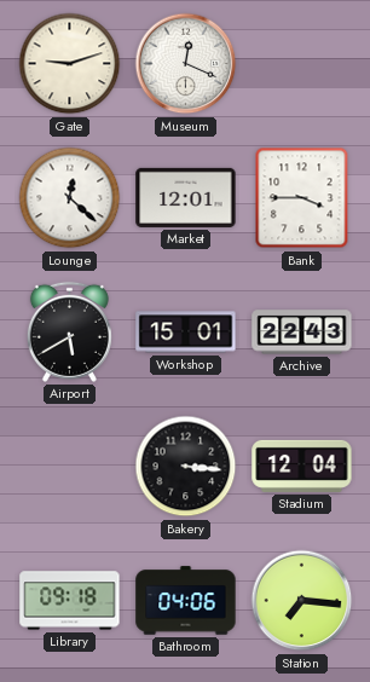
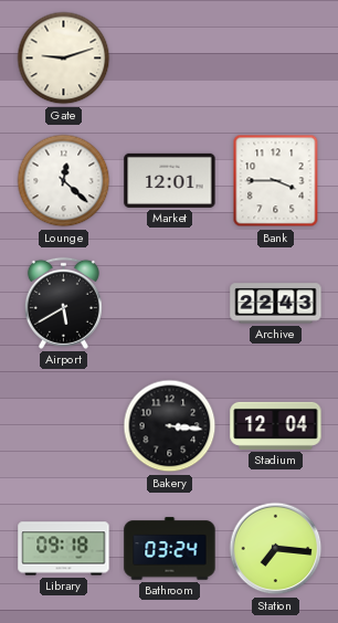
Museum: 12:19 -> none (186, 64)
Workshop: 15:01 -> none (186, 333)
Bathroom: 04:06 -> 03:24 (170, 549)
